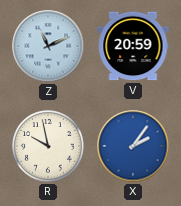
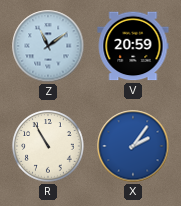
Z: 11:11 -> 11:09 (48, 46)
R: 9:58 -> 10:55 (48, 146)
